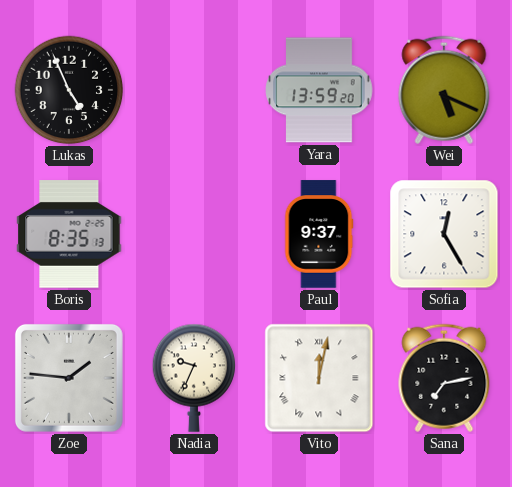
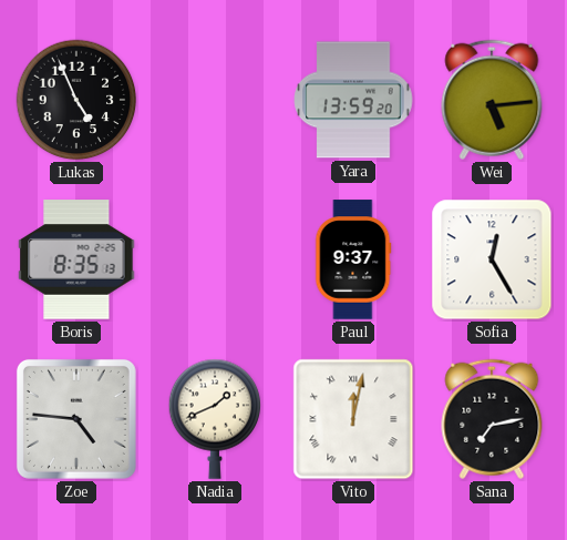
Wei: 5:19 -> 5:14 (492, 100)
Zoe: 1:46 -> 4:46 (76, 419)
Nadia: 9:34 -> 1:41 (215, 419)
